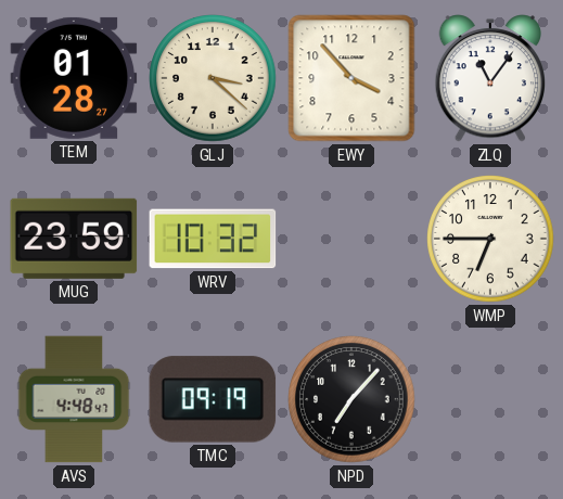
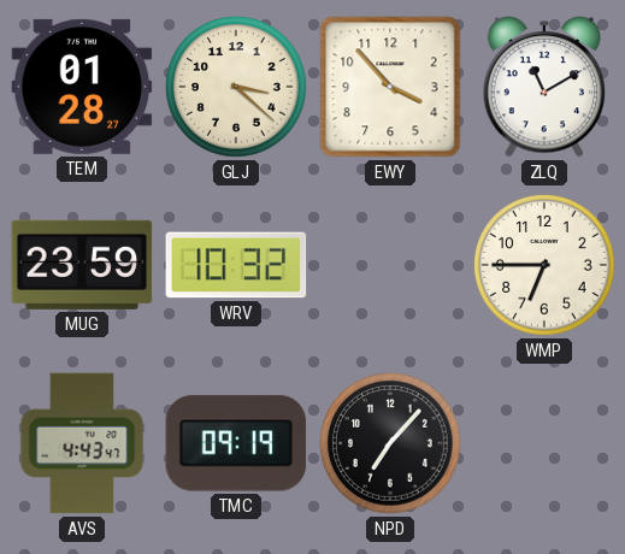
ZLQ: 11:06 -> 11:10 (543, 87)
AVS: 4:48 -> 4:43 (82, 443)
